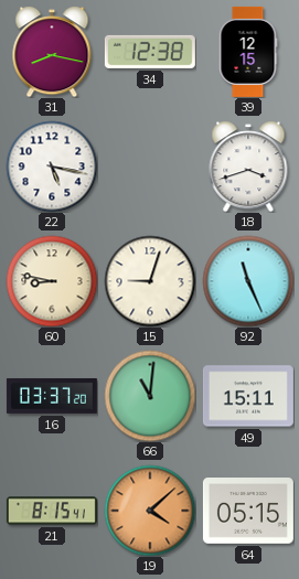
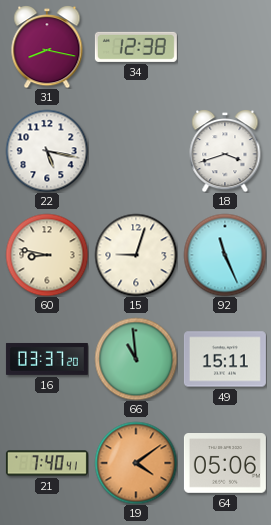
39: 12:15 -> none (248, 52)
66: 11:01 -> 10:59 (136, 359)
21: 8:15 -> 7:40 (47, 463)
19: 4:08 -> 4:09 (136, 463)
64: 05:15 -> 05:06 (225, 464)
